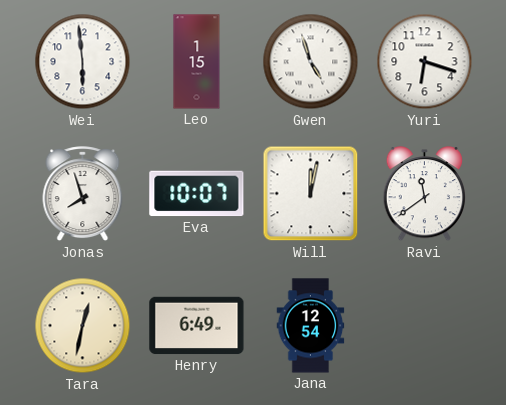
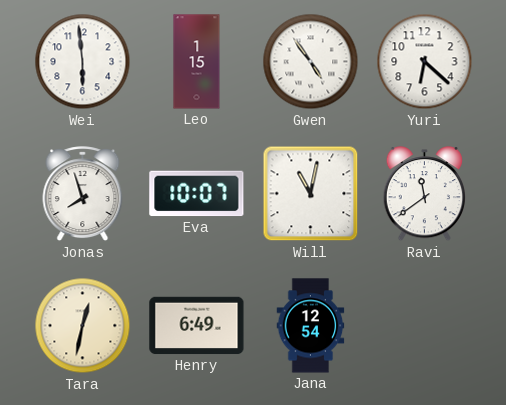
Gwen: 4:57 -> 4:54 (311, 62)
Yuri: 6:18 -> 6:22 (425, 62)
Will: 12:02 -> 11:02 (311, 194)
